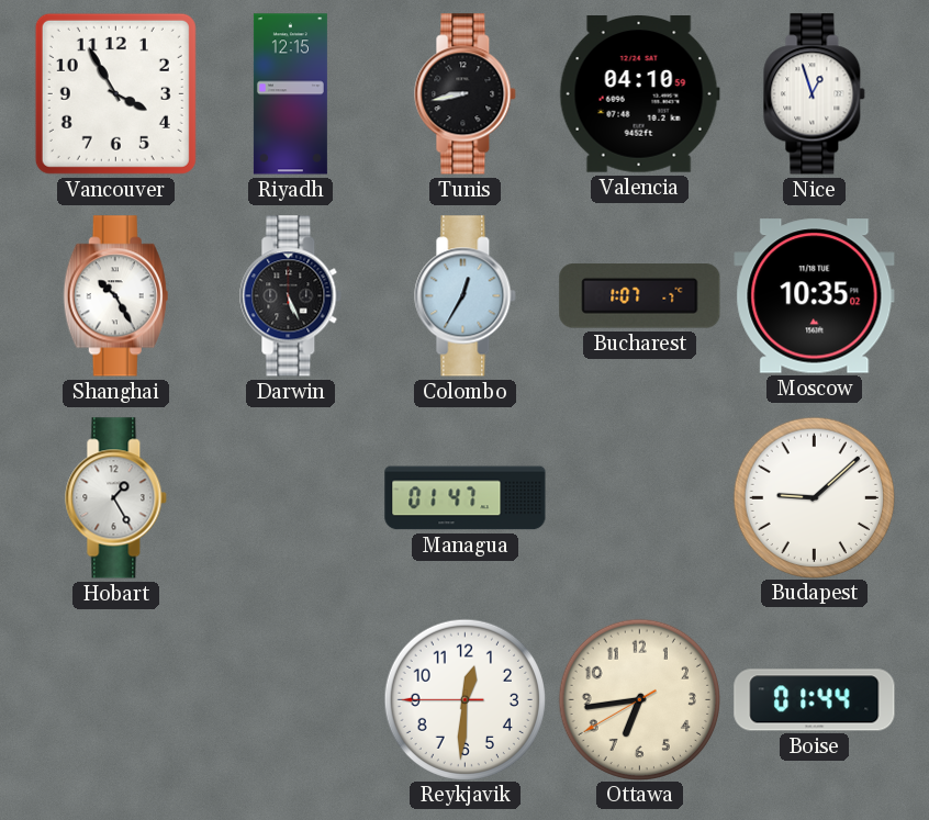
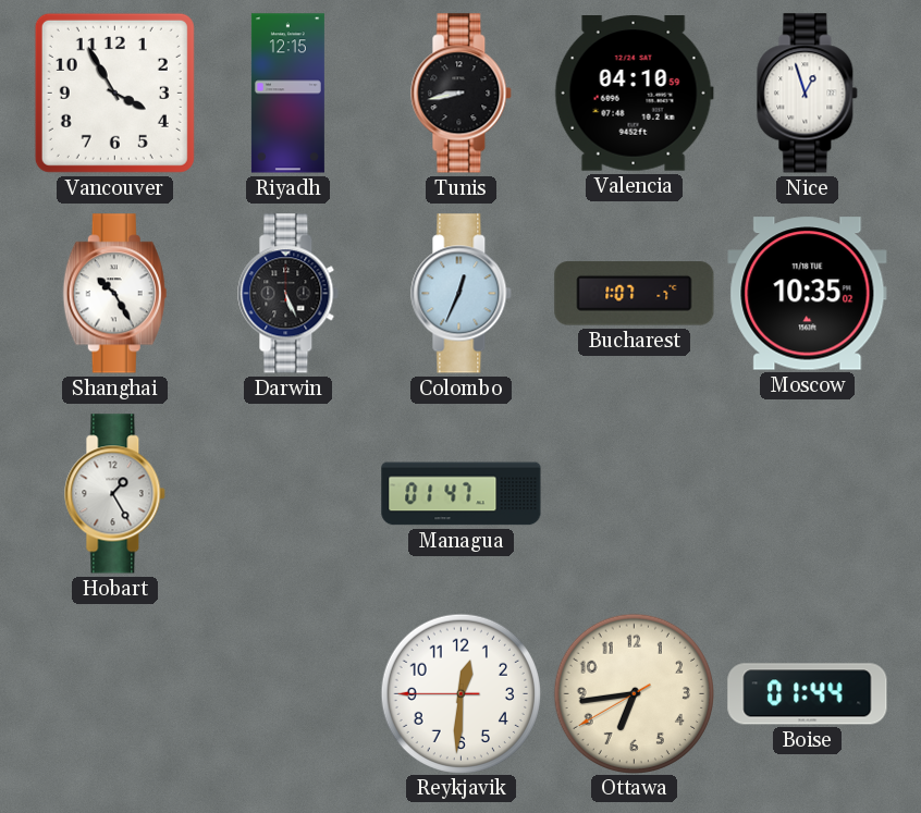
Colombo: 12:35 -> 12:34 (462, 294)
Budapest: 9:08 -> none (814, 497)
